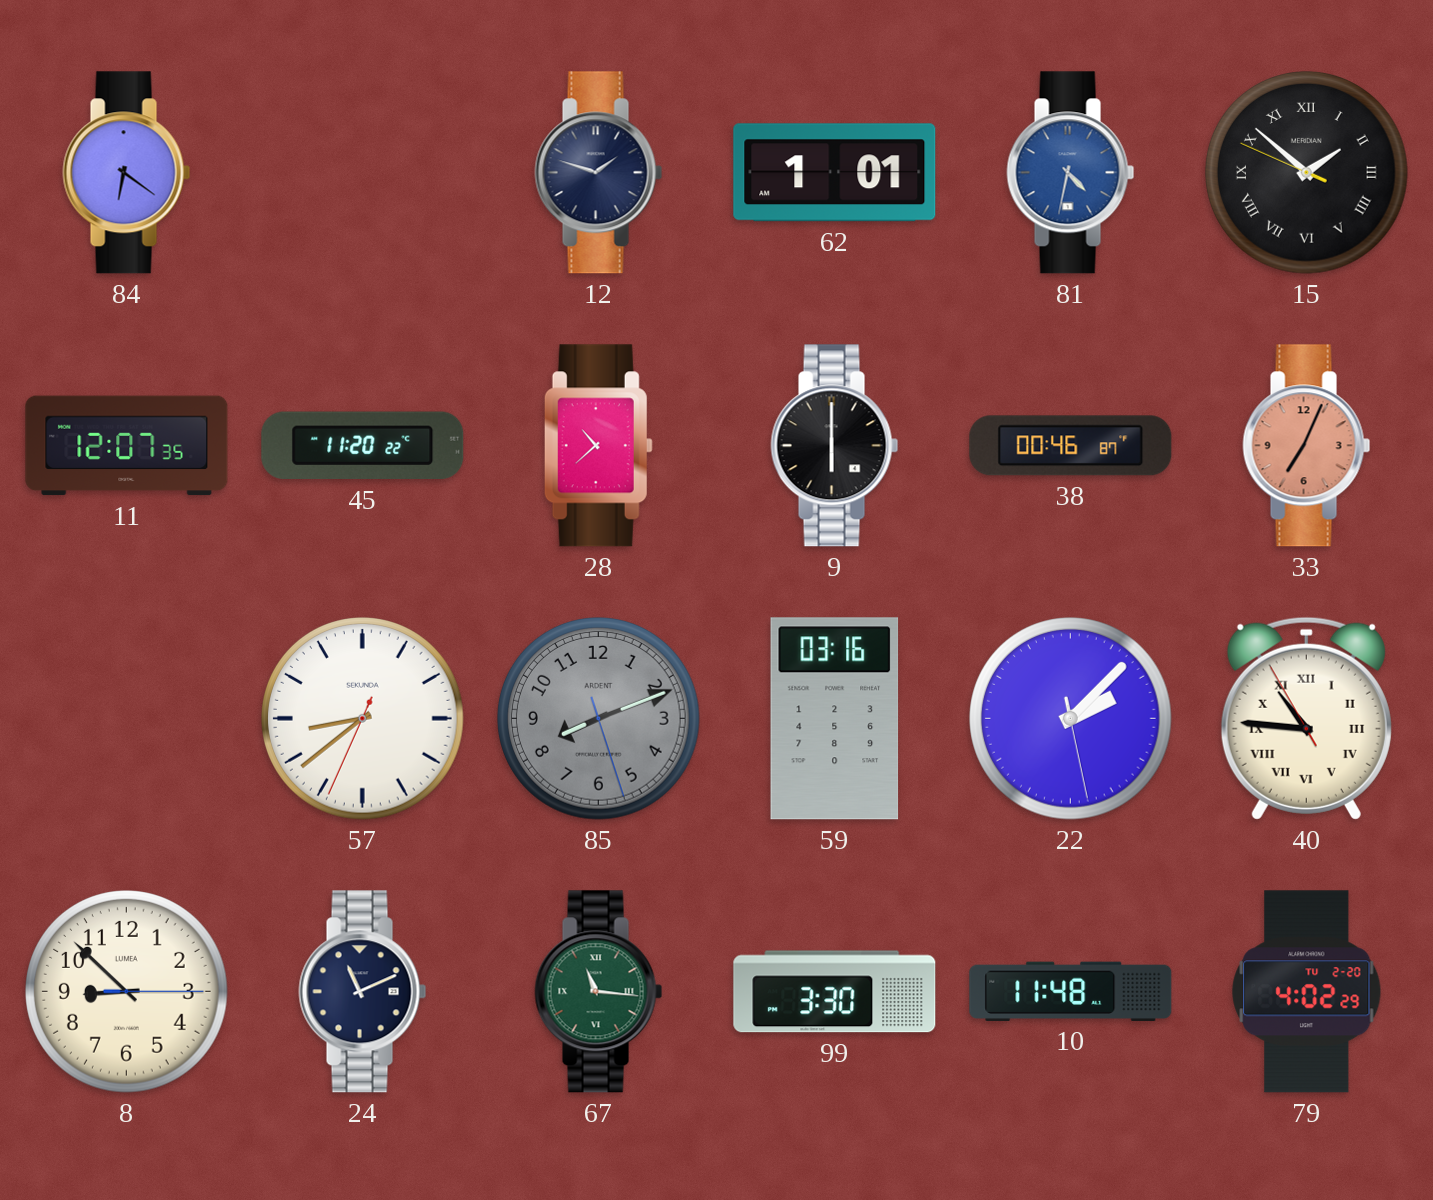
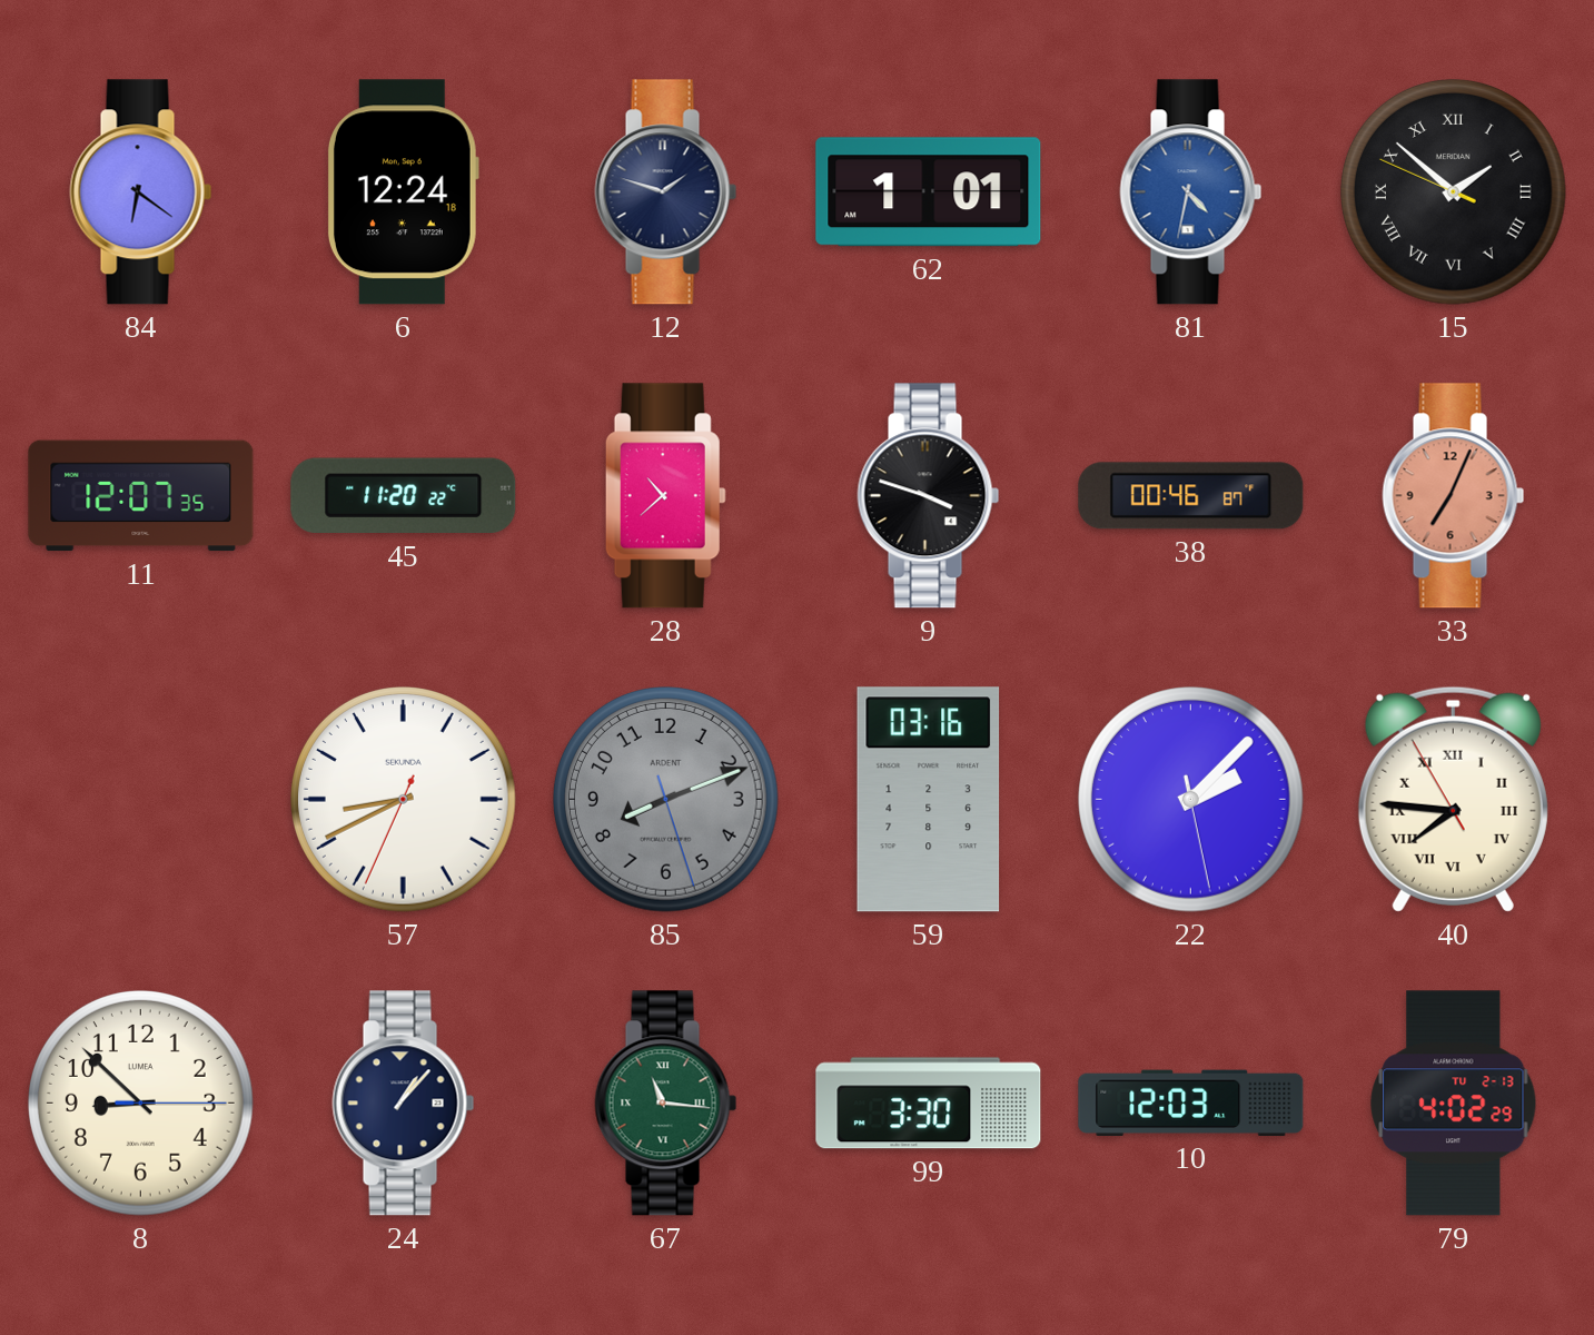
6: none -> 12:24 (403, 192)
9: 6:00 -> 3:48 (929, 496)
57: 8:38 -> 8:40 (404, 800)
40: 10:45 -> 7:45 (1453, 799)
24: 11:11 -> 1:07 (404, 1104)
10: 11:48 -> 12:03 (1191, 1102)
79 date: TU 2-20 -> TU 2-13 (1454, 1104)
